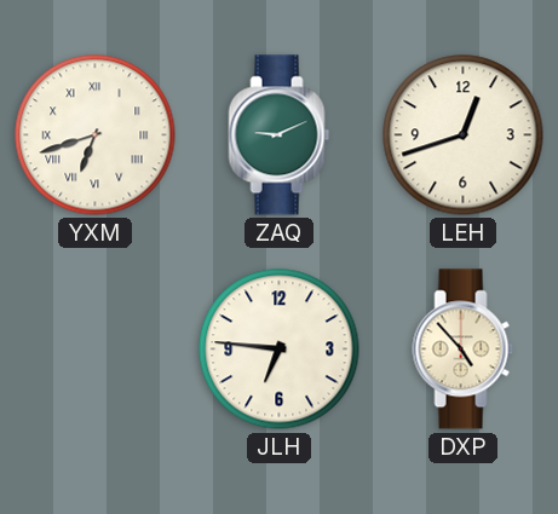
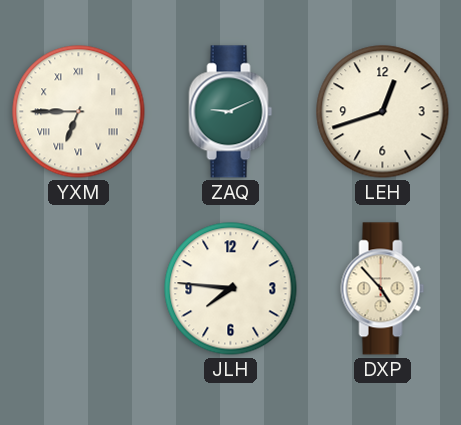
YXM: 6:42 -> 6:45 (79, 112)
JLH: 6:46 -> 7:46 (231, 289)
